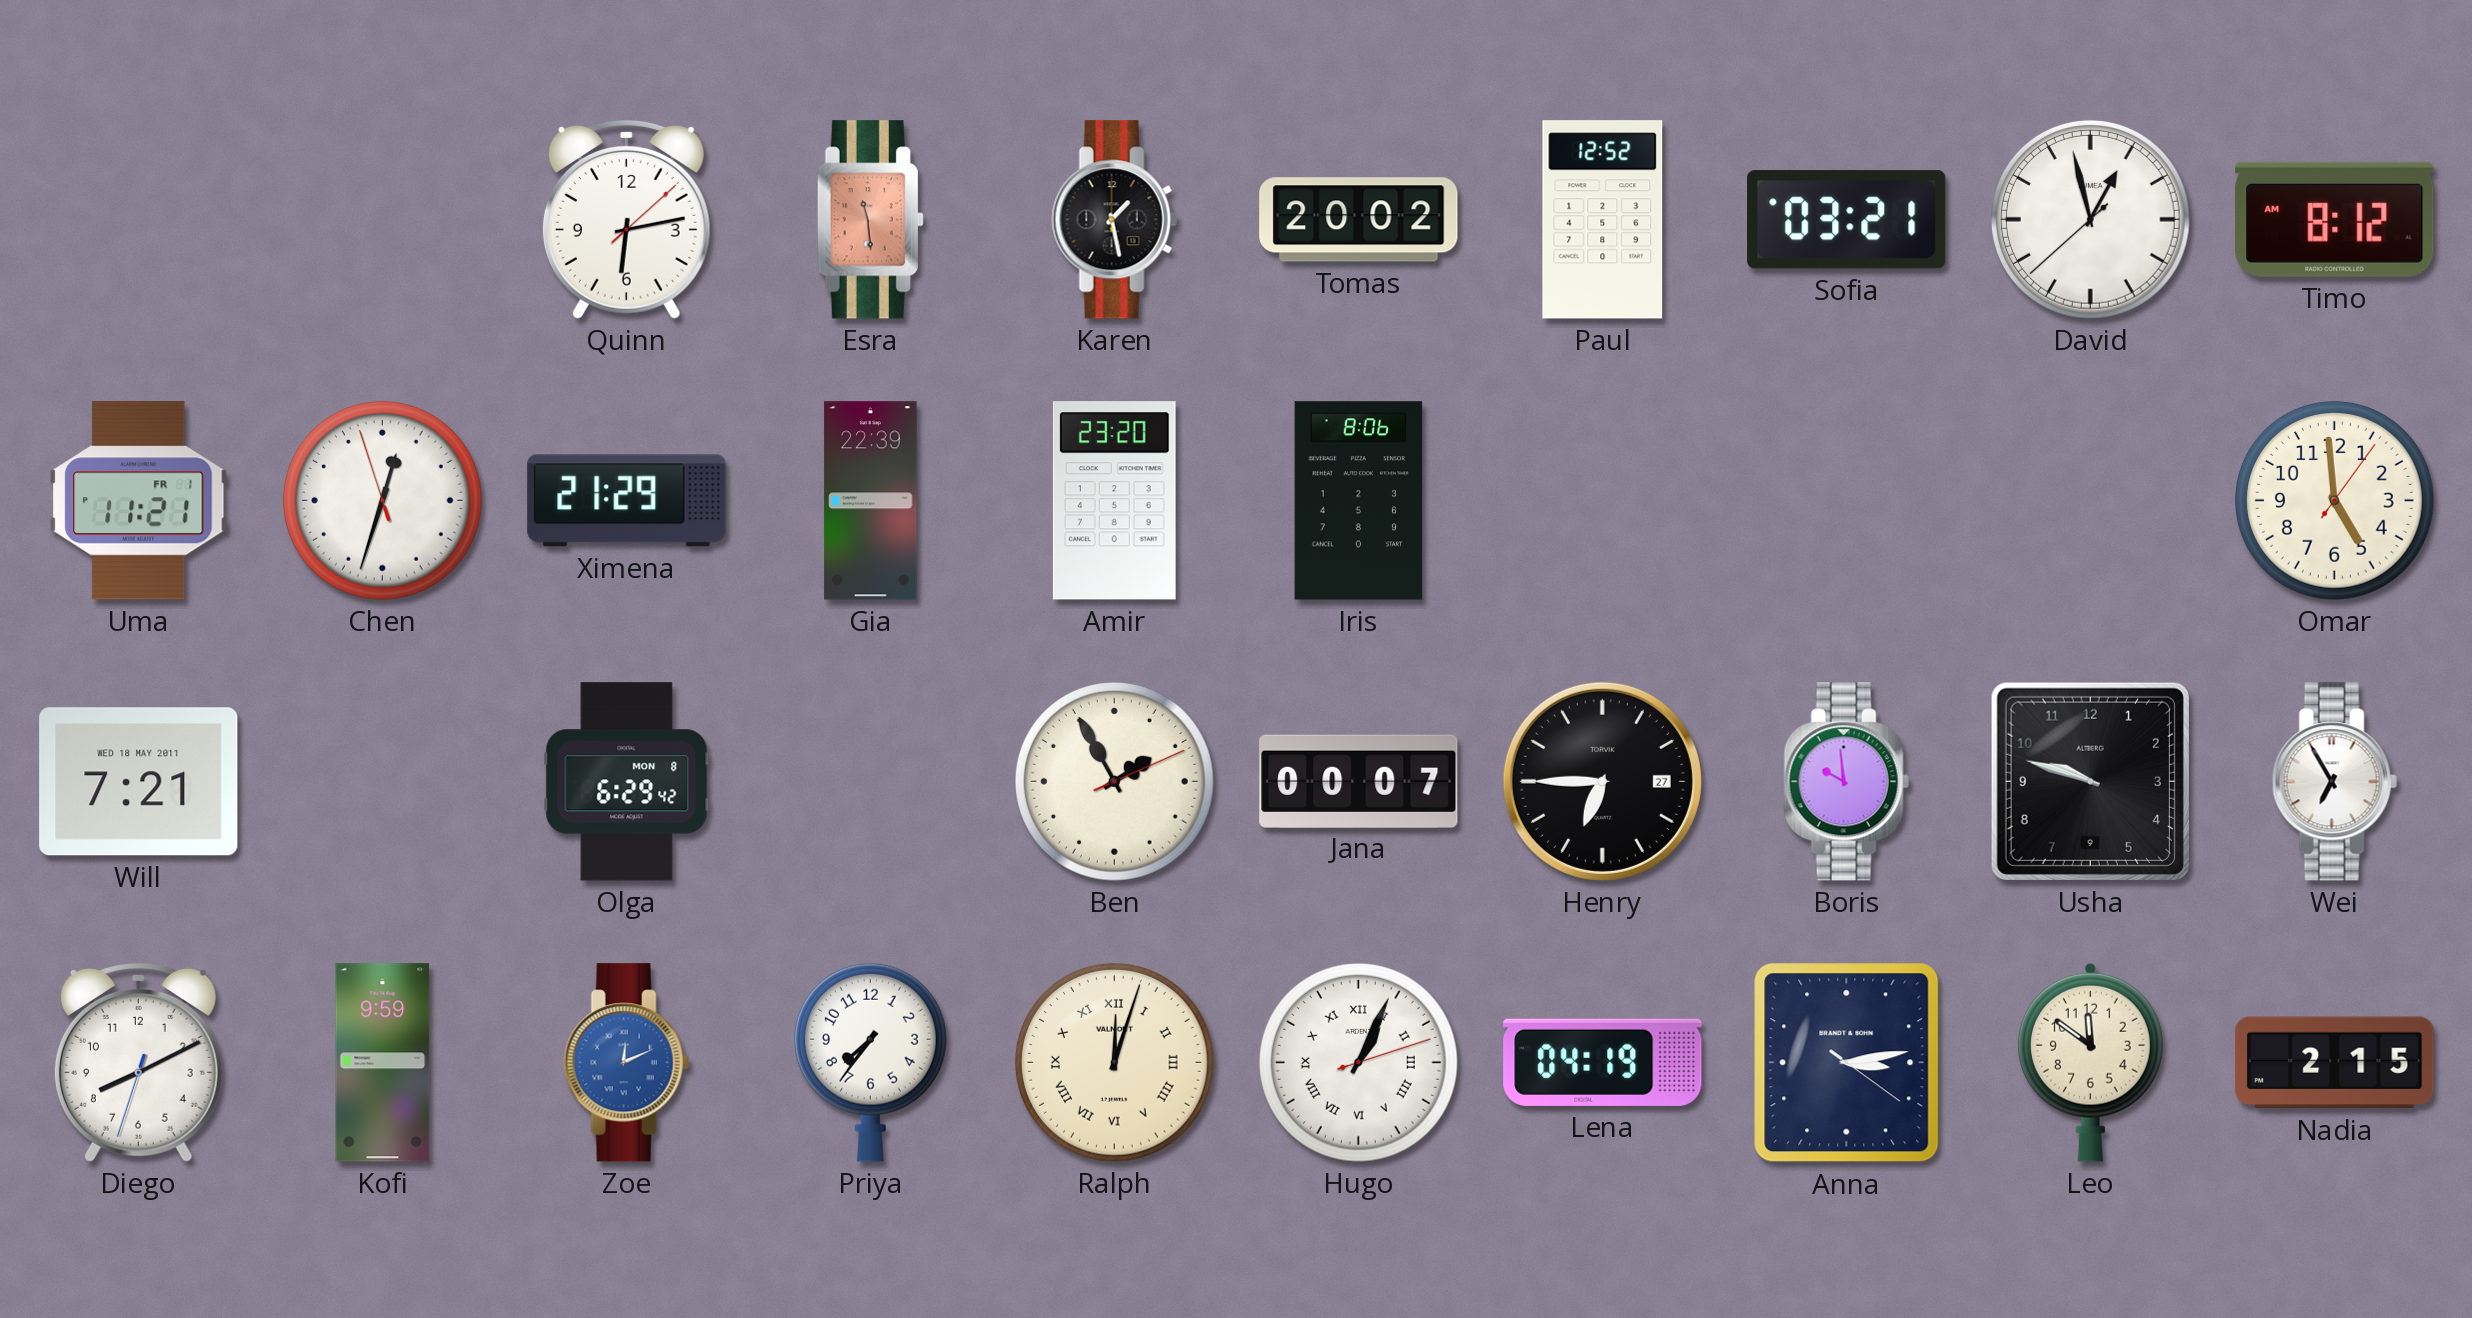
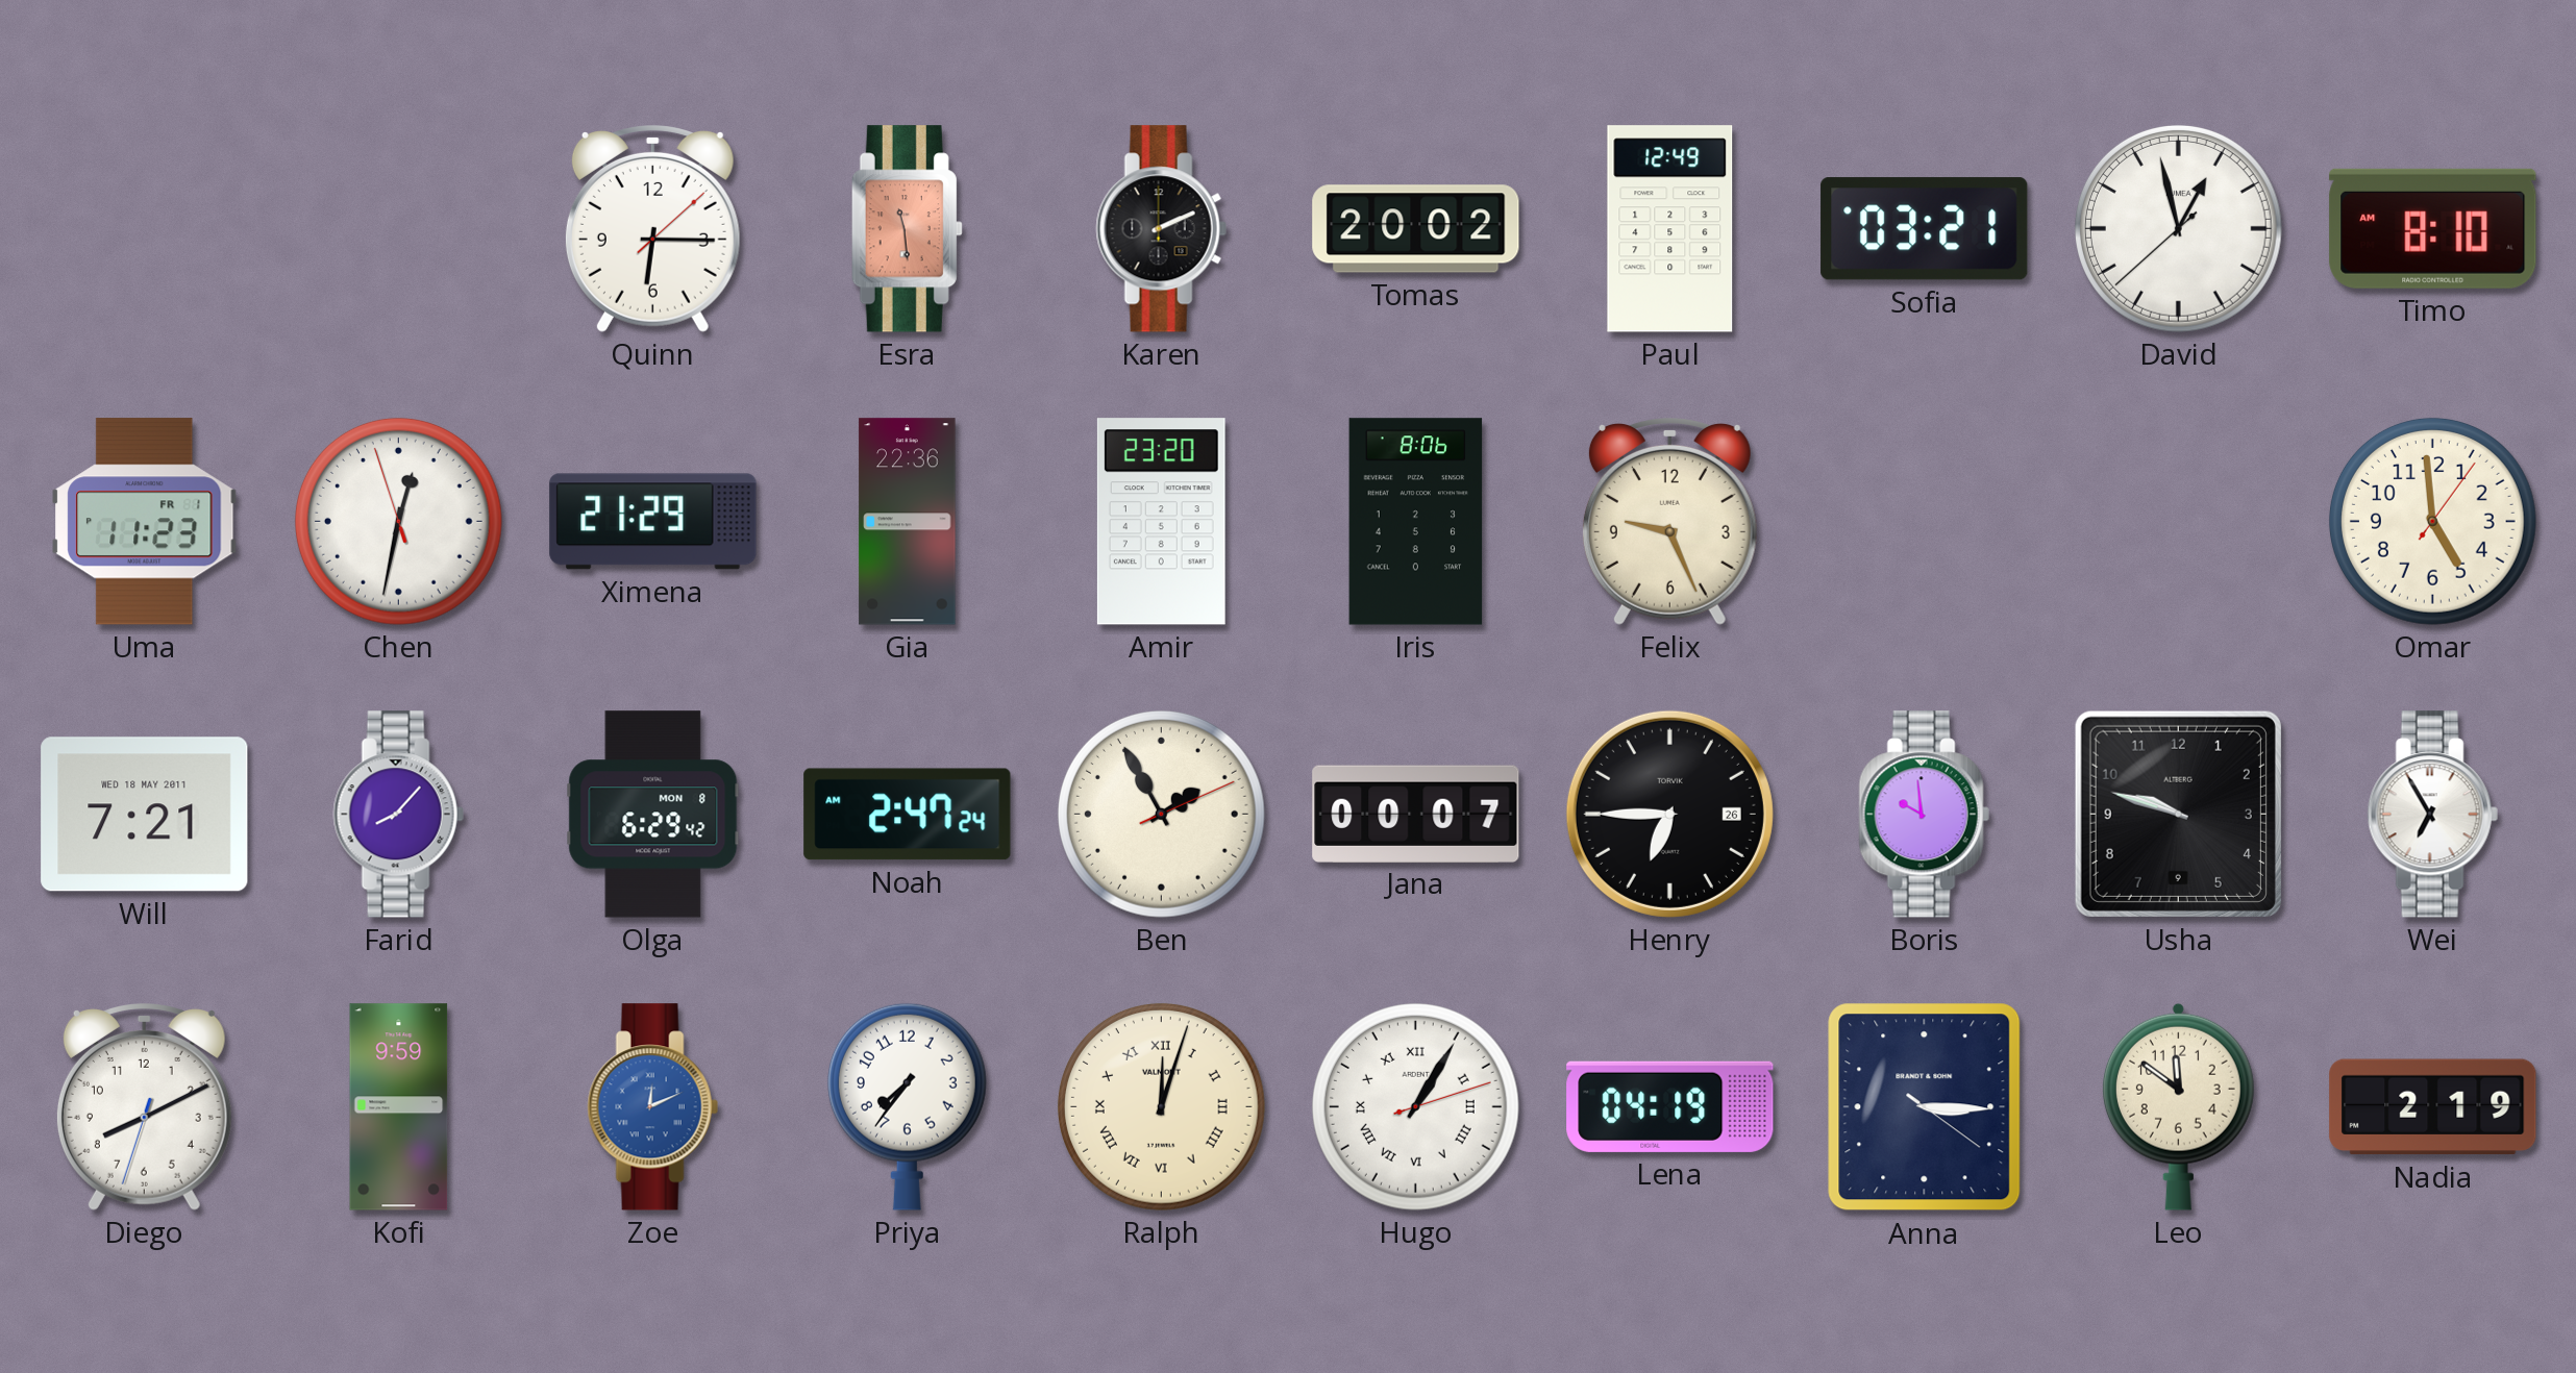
Quinn: 6:13 -> 6:15 (652, 229)
Karen: 1:28 -> 2:11 (1161, 229)
Paul: 12:52 -> 12:49 (1670, 229)
Timo: 8:12 -> 8:10 (2433, 228)
Uma: 11:21 -> 11:23 (145, 522)
Chen: 12:32 -> 12:31 (398, 521)
Gia: 22:39 -> 22:36 (908, 522)
Felix: none -> 9:26 (1669, 522)
Farid: none -> 8:07 (398, 815)
Noah: none -> 2:47 (908, 815)
Henry date: 27 -> 26 (1669, 814)
Hugo: 1:04 -> 1:05 (1415, 1106)
Anna: 3:13 -> 3:15 (1925, 1107)
Nadia: 2:15 -> 2:19 (2433, 1107)
